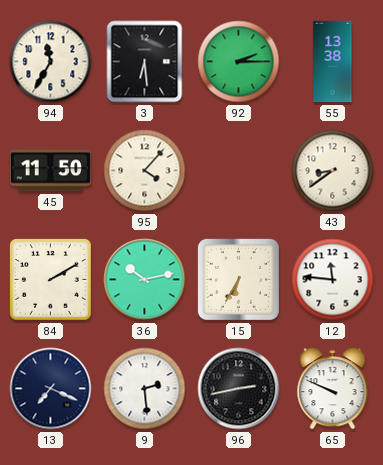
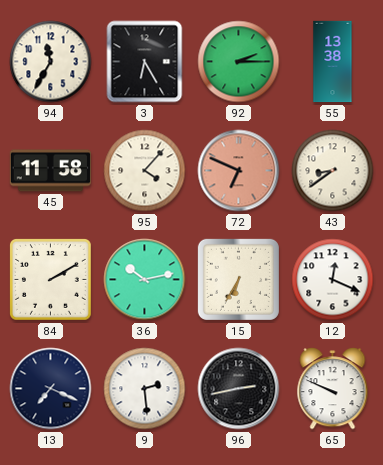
3: 6:29 -> 6:25 (145, 62)
45: 11:50 -> 11:58 (50, 171)
72: none -> 6:49 (239, 171)
12: 11:46 -> 12:19 (333, 280)
